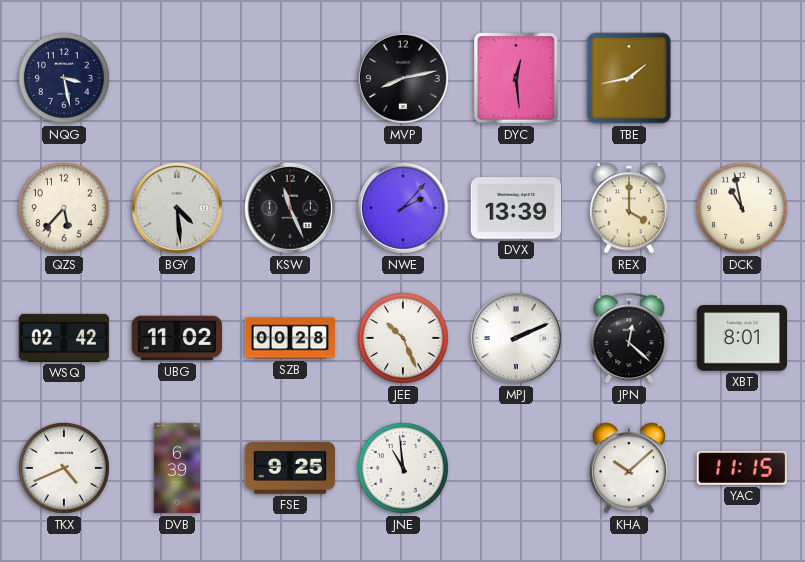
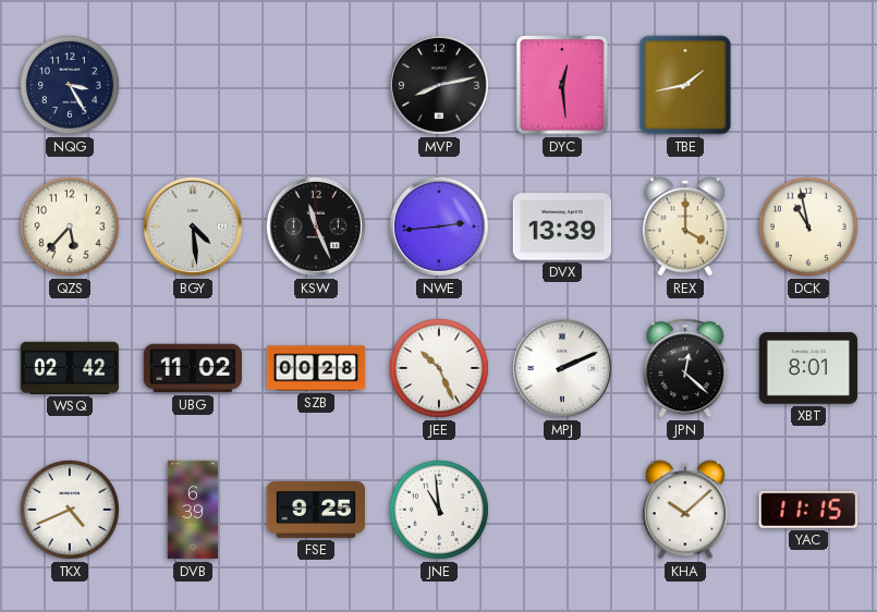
NQG: 3:28 -> 3:25 (70, 85)
NWE: 2:07 -> 2:44 (439, 227)
